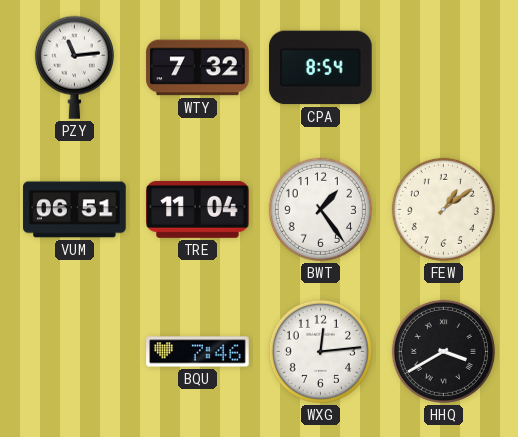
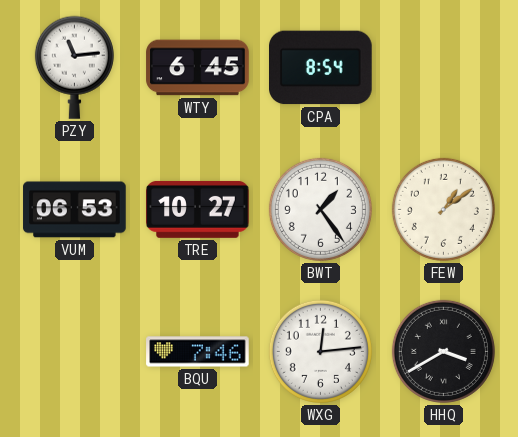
WTY: 7:32 -> 6:45 (198, 68)
VUM: 06:51 -> 06:53 (75, 210)
TRE: 11:04 -> 10:27 (198, 209)
